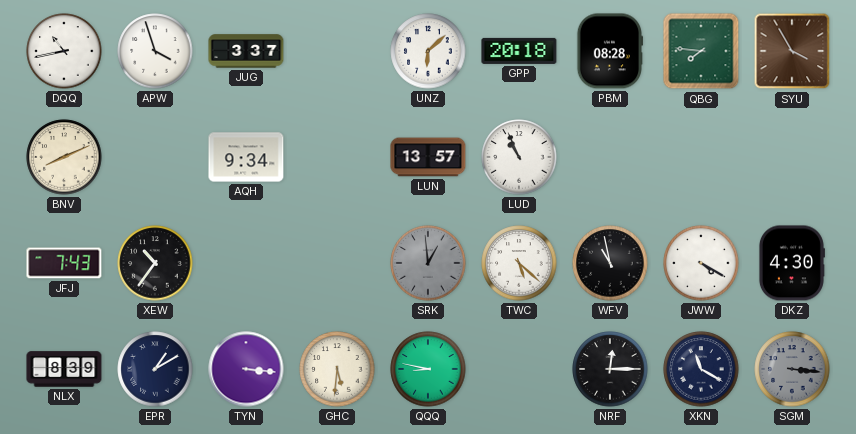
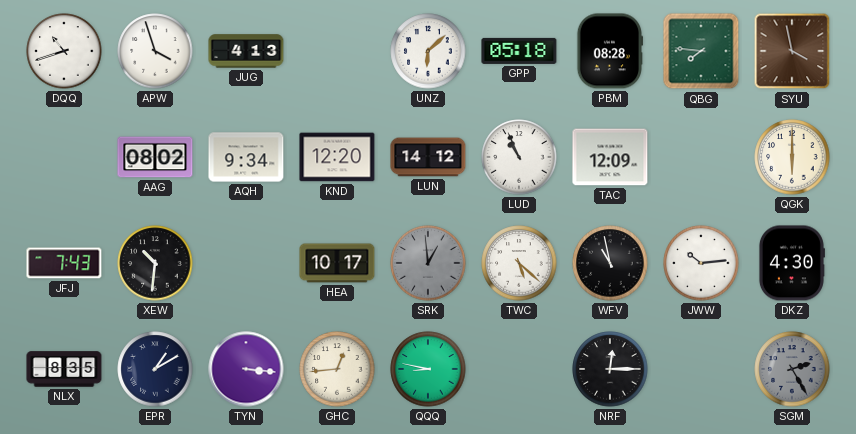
DQQ: 10:43 -> 10:42 (64, 51)
JUG: 3:37 -> 4:13 (246, 51)
GPP: 20:18 -> 05:18 (519, 51)
SYU: 3:55 -> 3:58 (792, 51)
BNV: 8:11 -> none (64, 157)
AAG: none -> 08:02 (155, 157)
KND: none -> 12:20 (337, 157)
LUN: 13:57 -> 14:12 (428, 157)
TAC: none -> 12:09 (610, 157)
QGK: none -> 6:00 (792, 157)
XEW: 10:36 -> 10:31 (155, 263)
HEA: none -> 10:17 (337, 263)
JWW: 4:20 -> 10:14 (701, 263)
NLX: 8:39 -> 8:35 (64, 369)
GHC: 5:31 -> 12:44 (337, 369)
XKN: 11:20 -> none (701, 369)
SGM: 3:16 -> 2:25 (792, 369)
